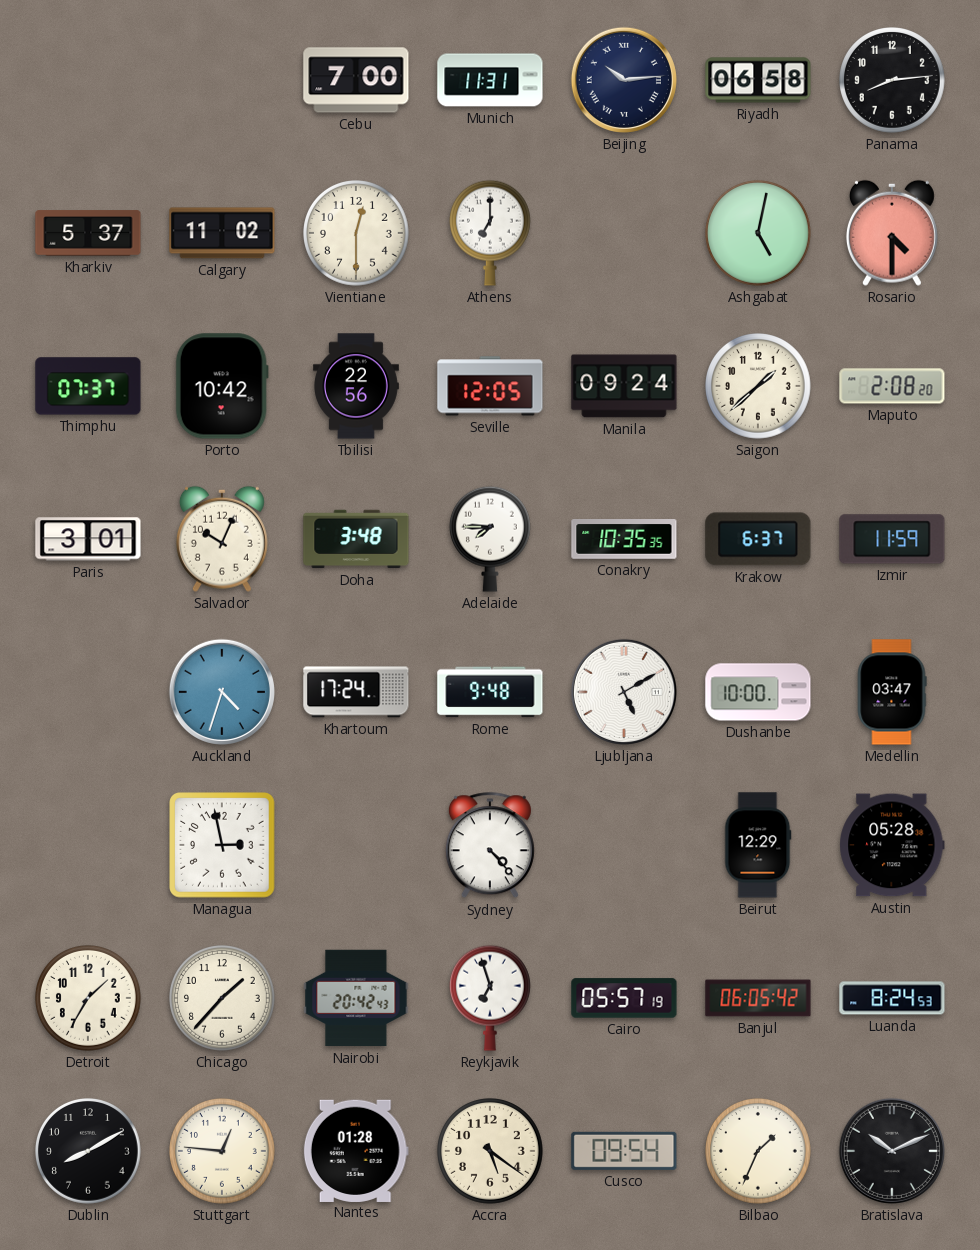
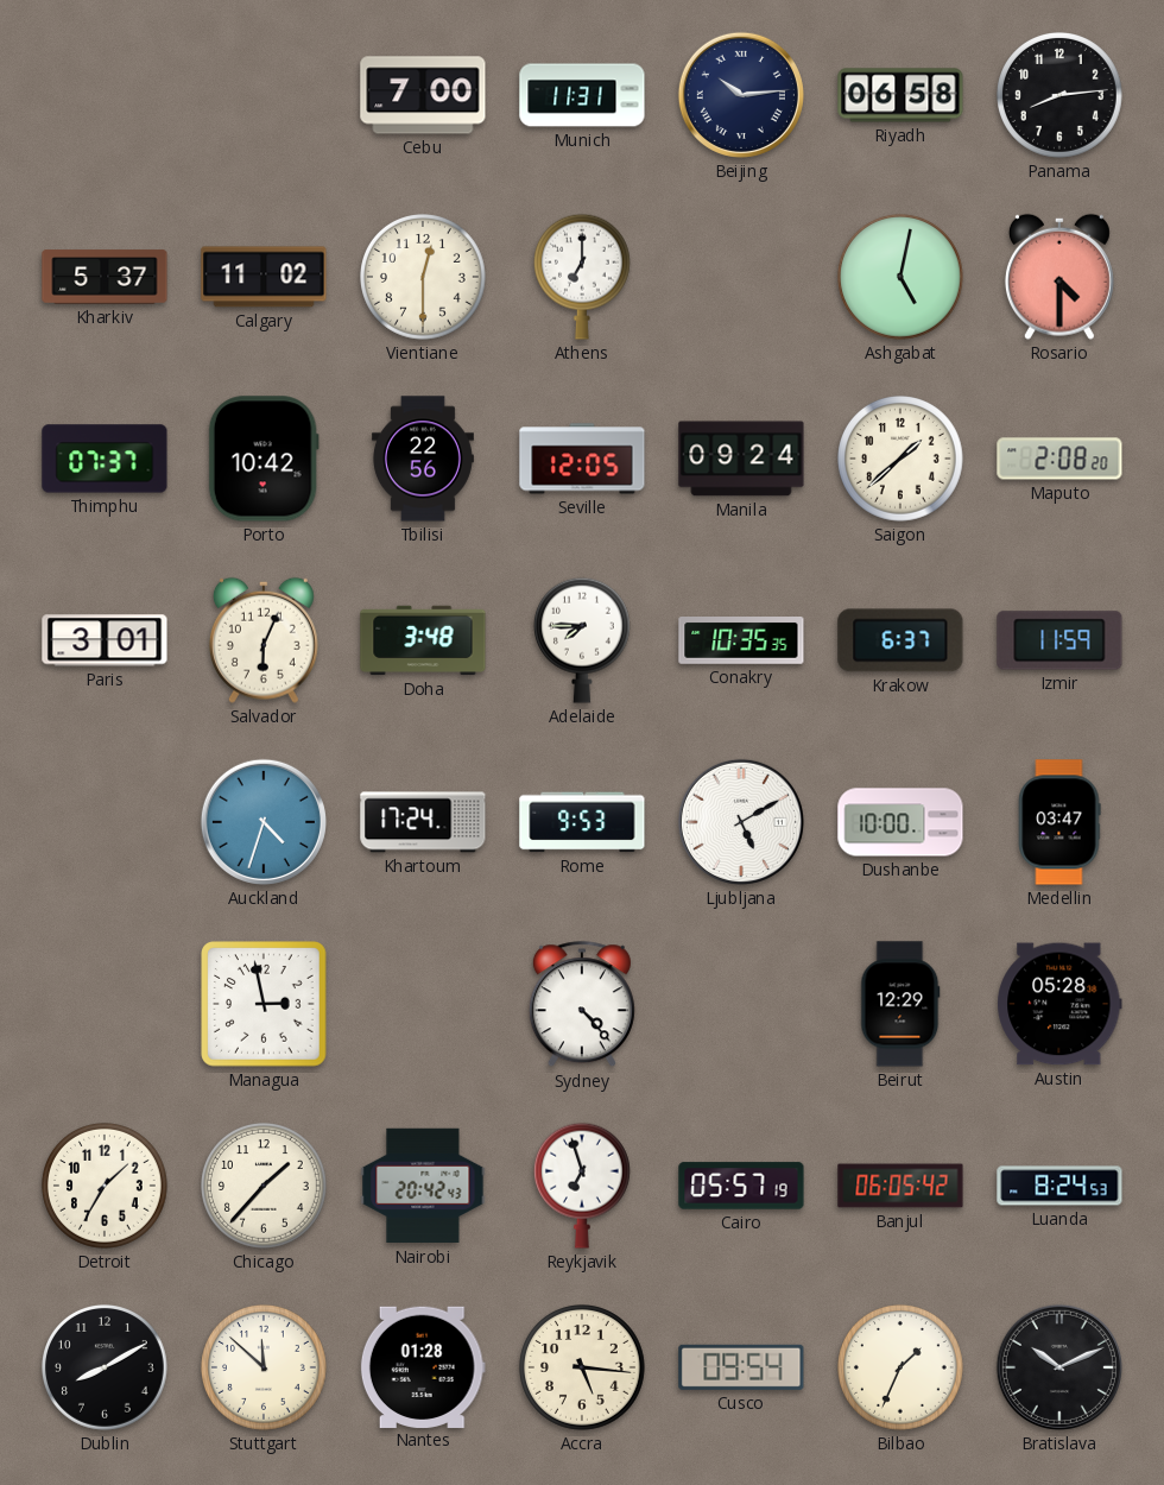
Salvador: 10:04 -> 6:04 (264, 640)
Rome: 9:48 -> 9:53 (582, 822)
Stuttgart: 12:46 -> 11:52 (265, 1369)
Accra: 5:21 -> 5:16 (583, 1369)
